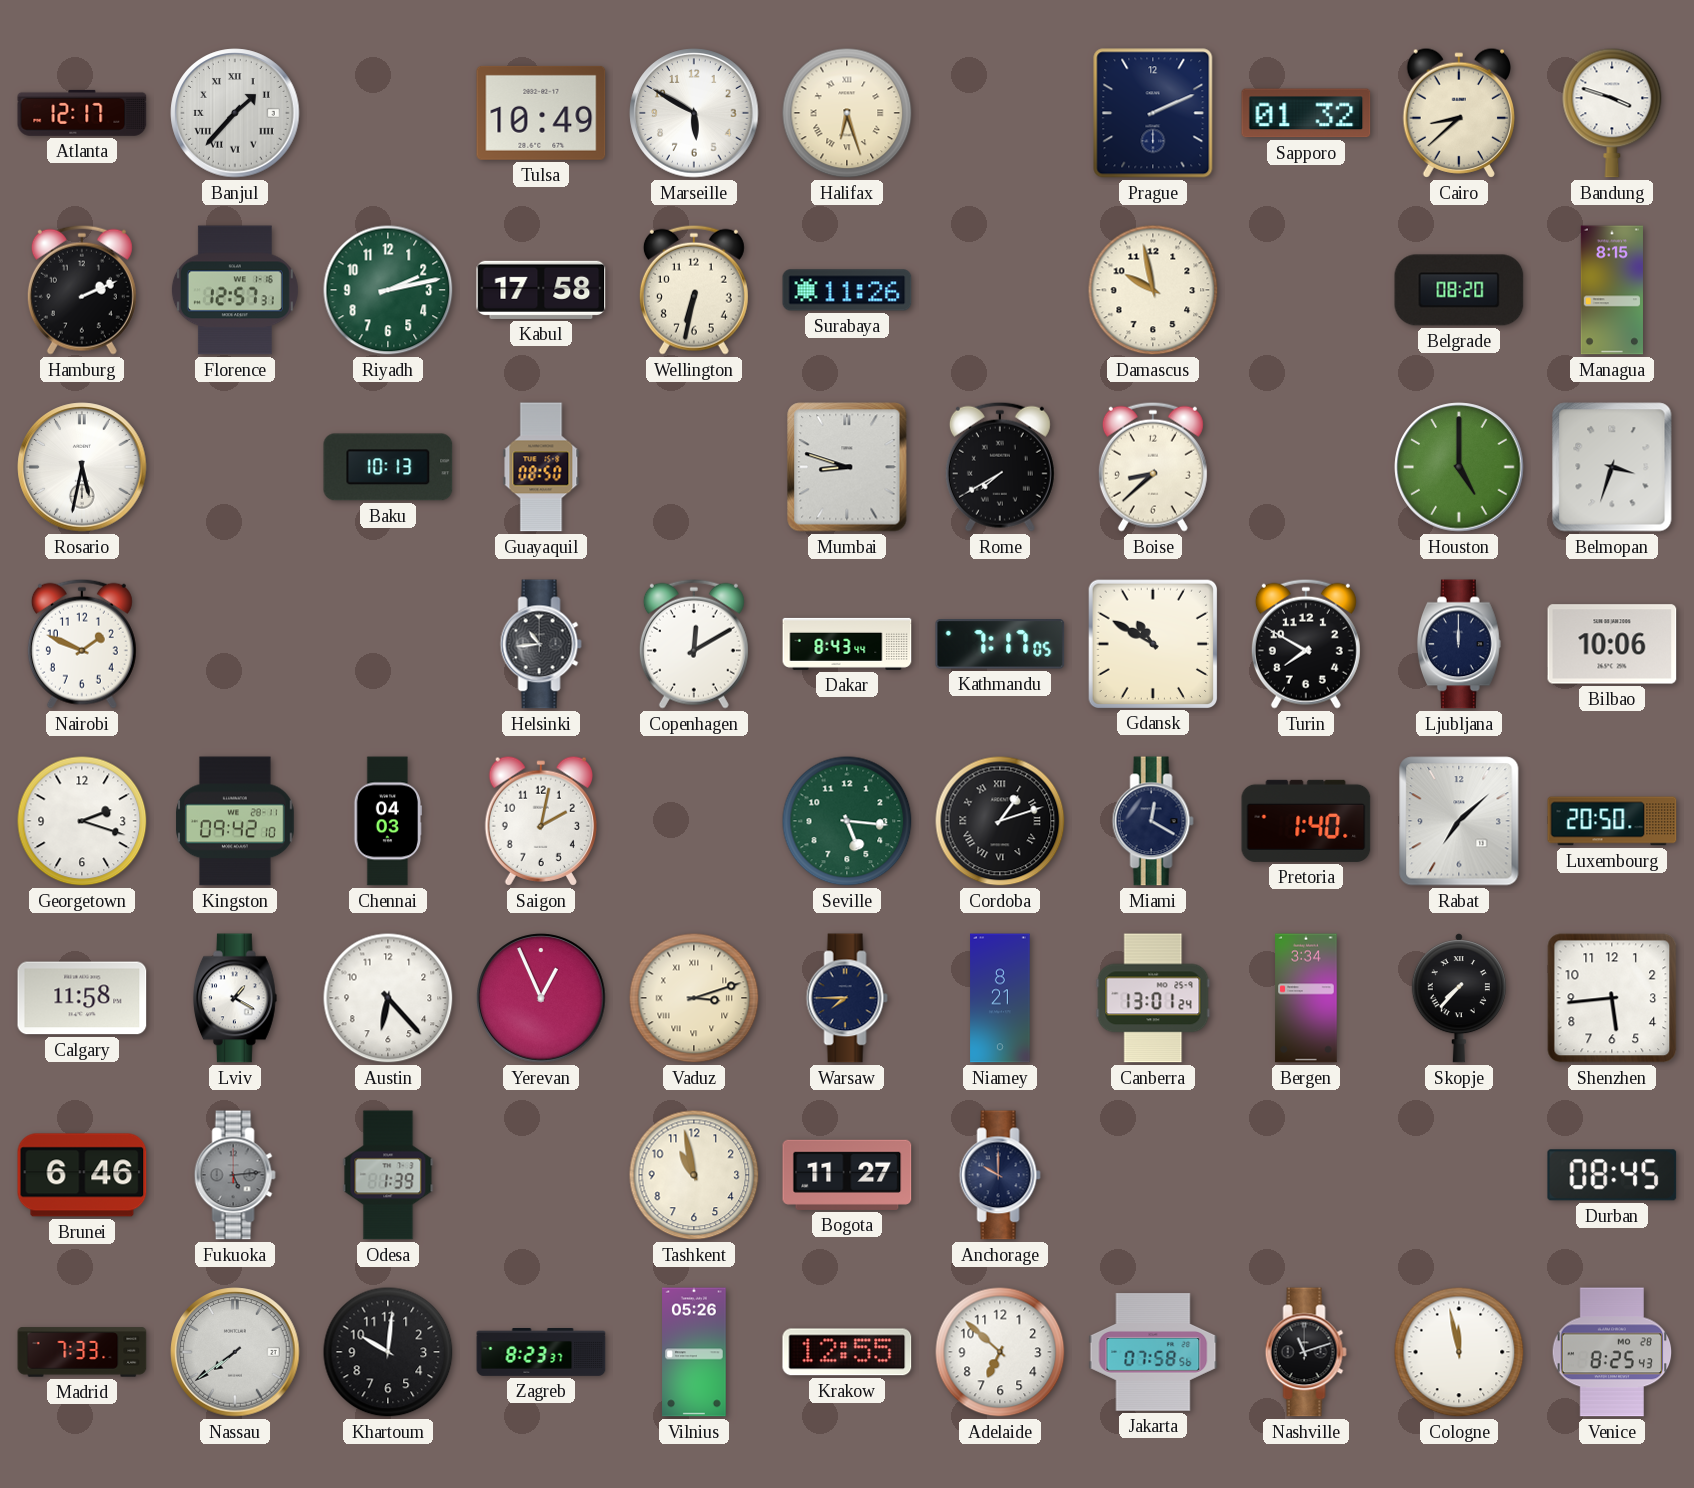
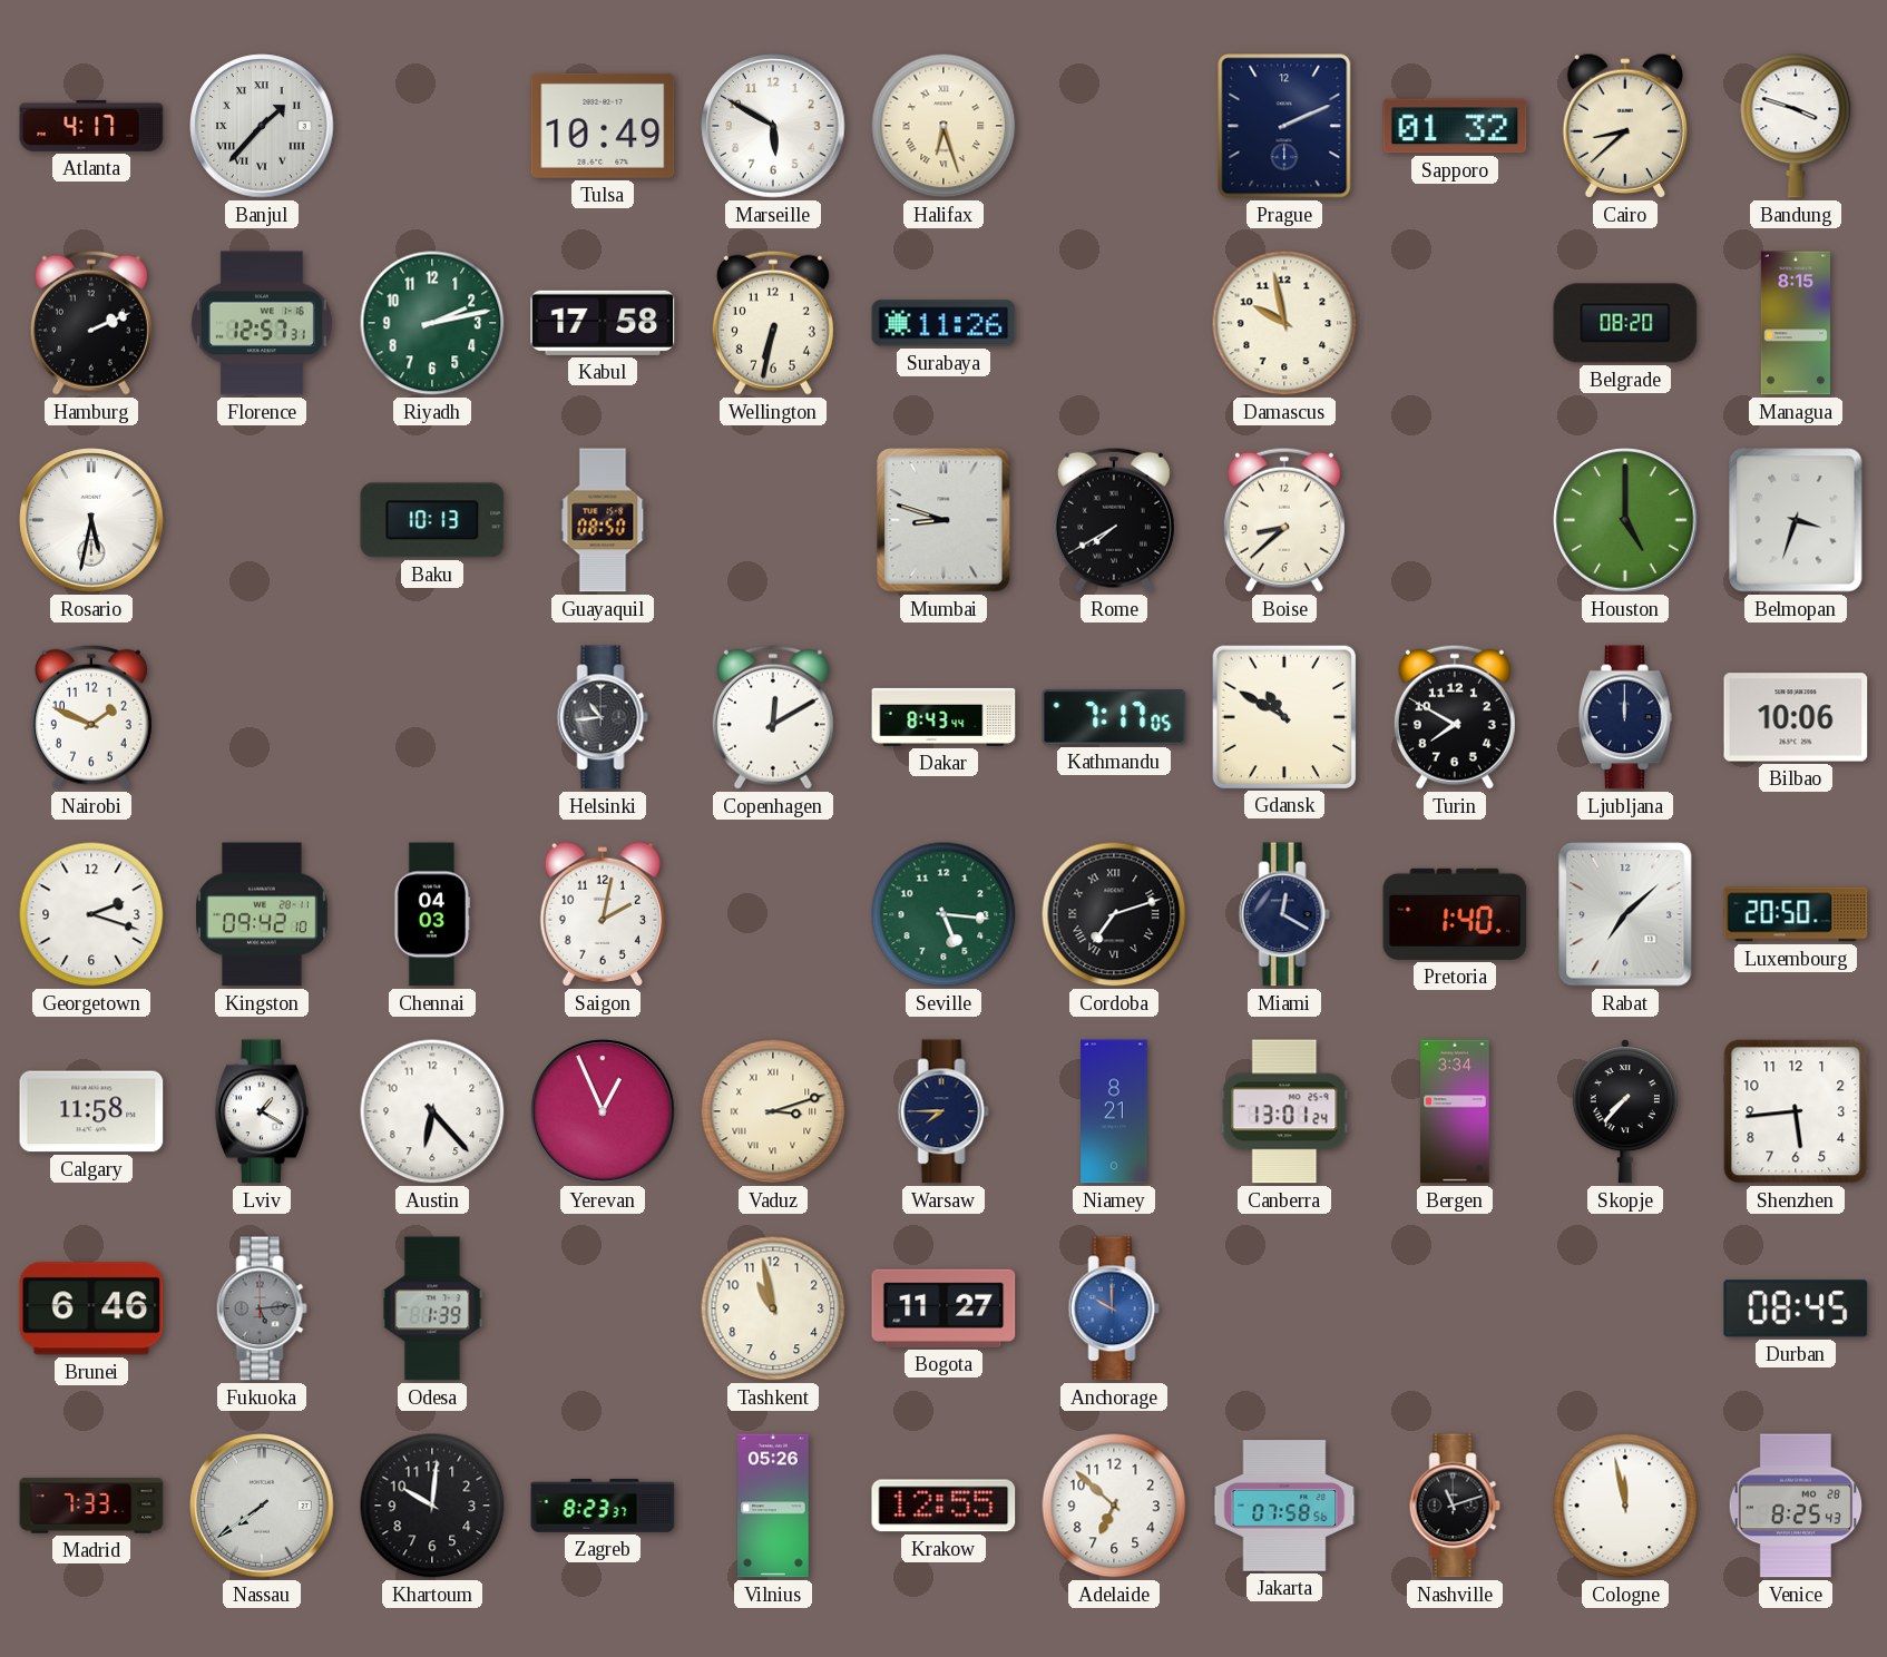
Atlanta: 12:17 -> 4:17 (91, 126)
Cordoba: 1:12 -> 7:12 (1114, 914)
Anchorage dial: navy -> blue (1114, 1308)
